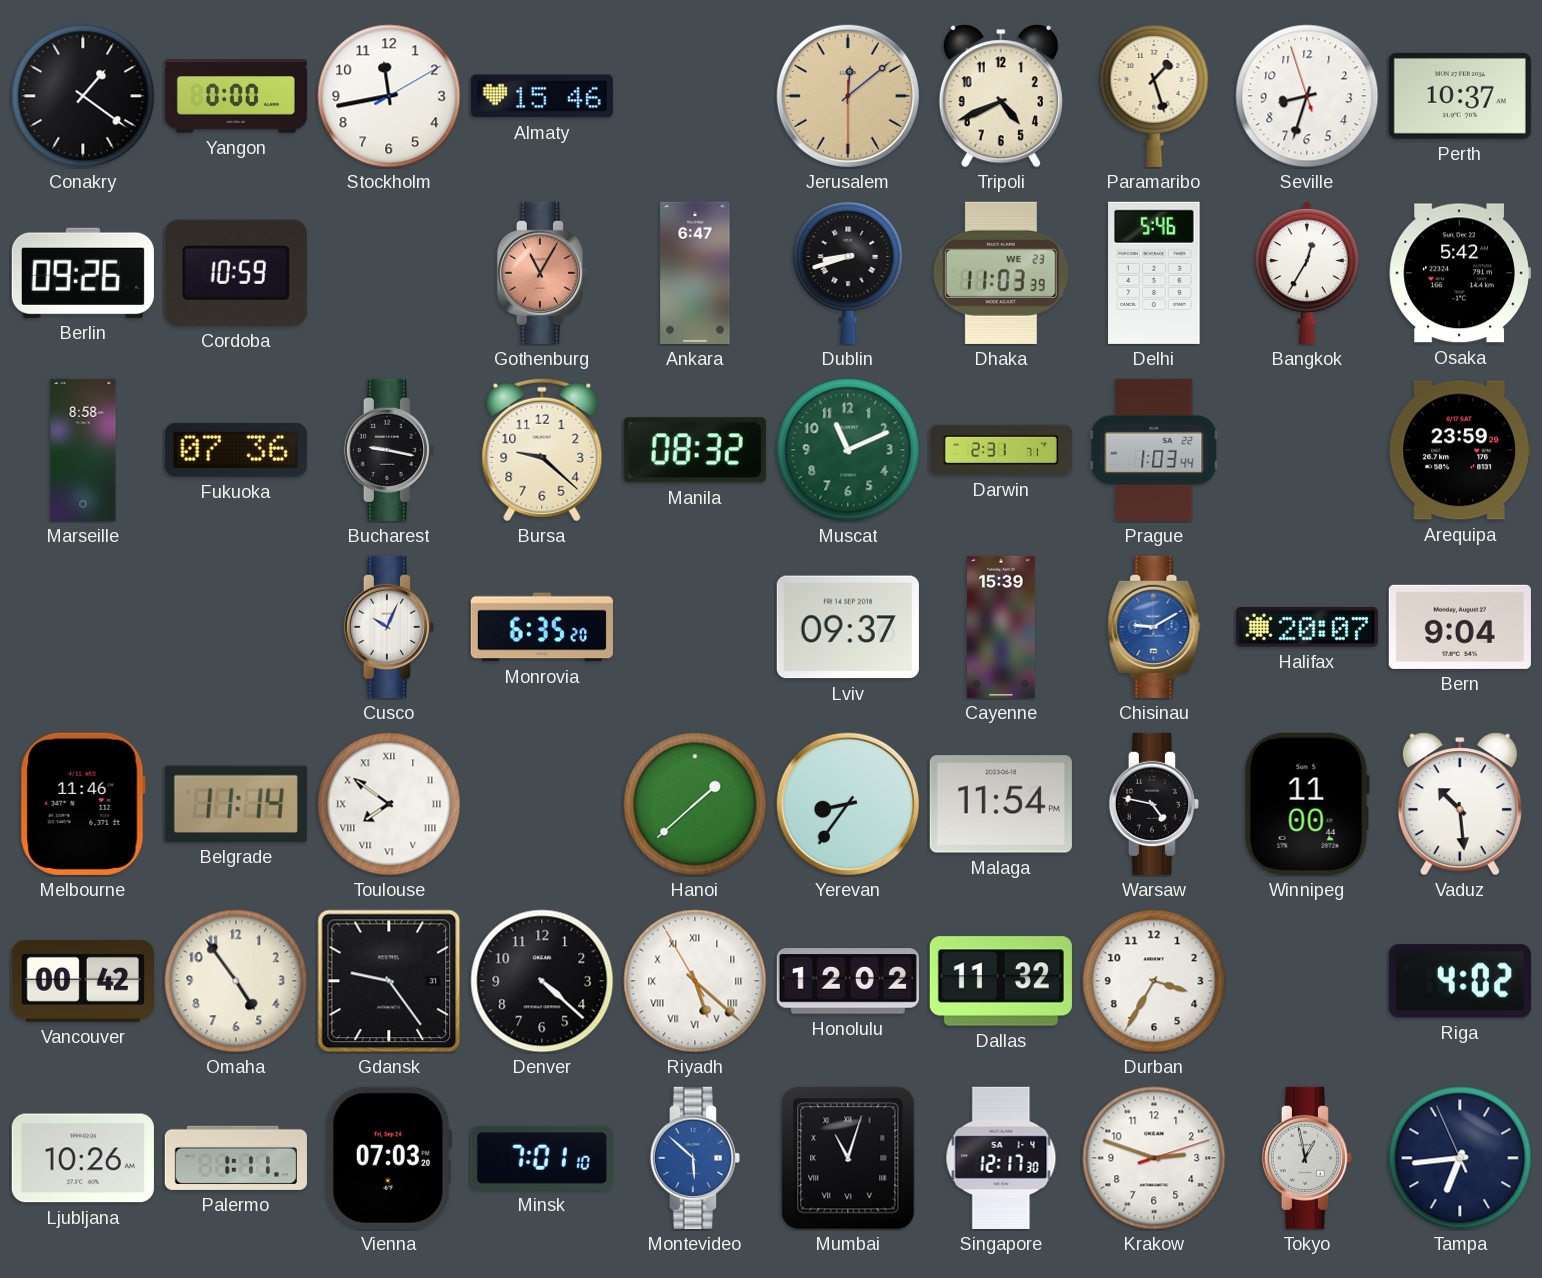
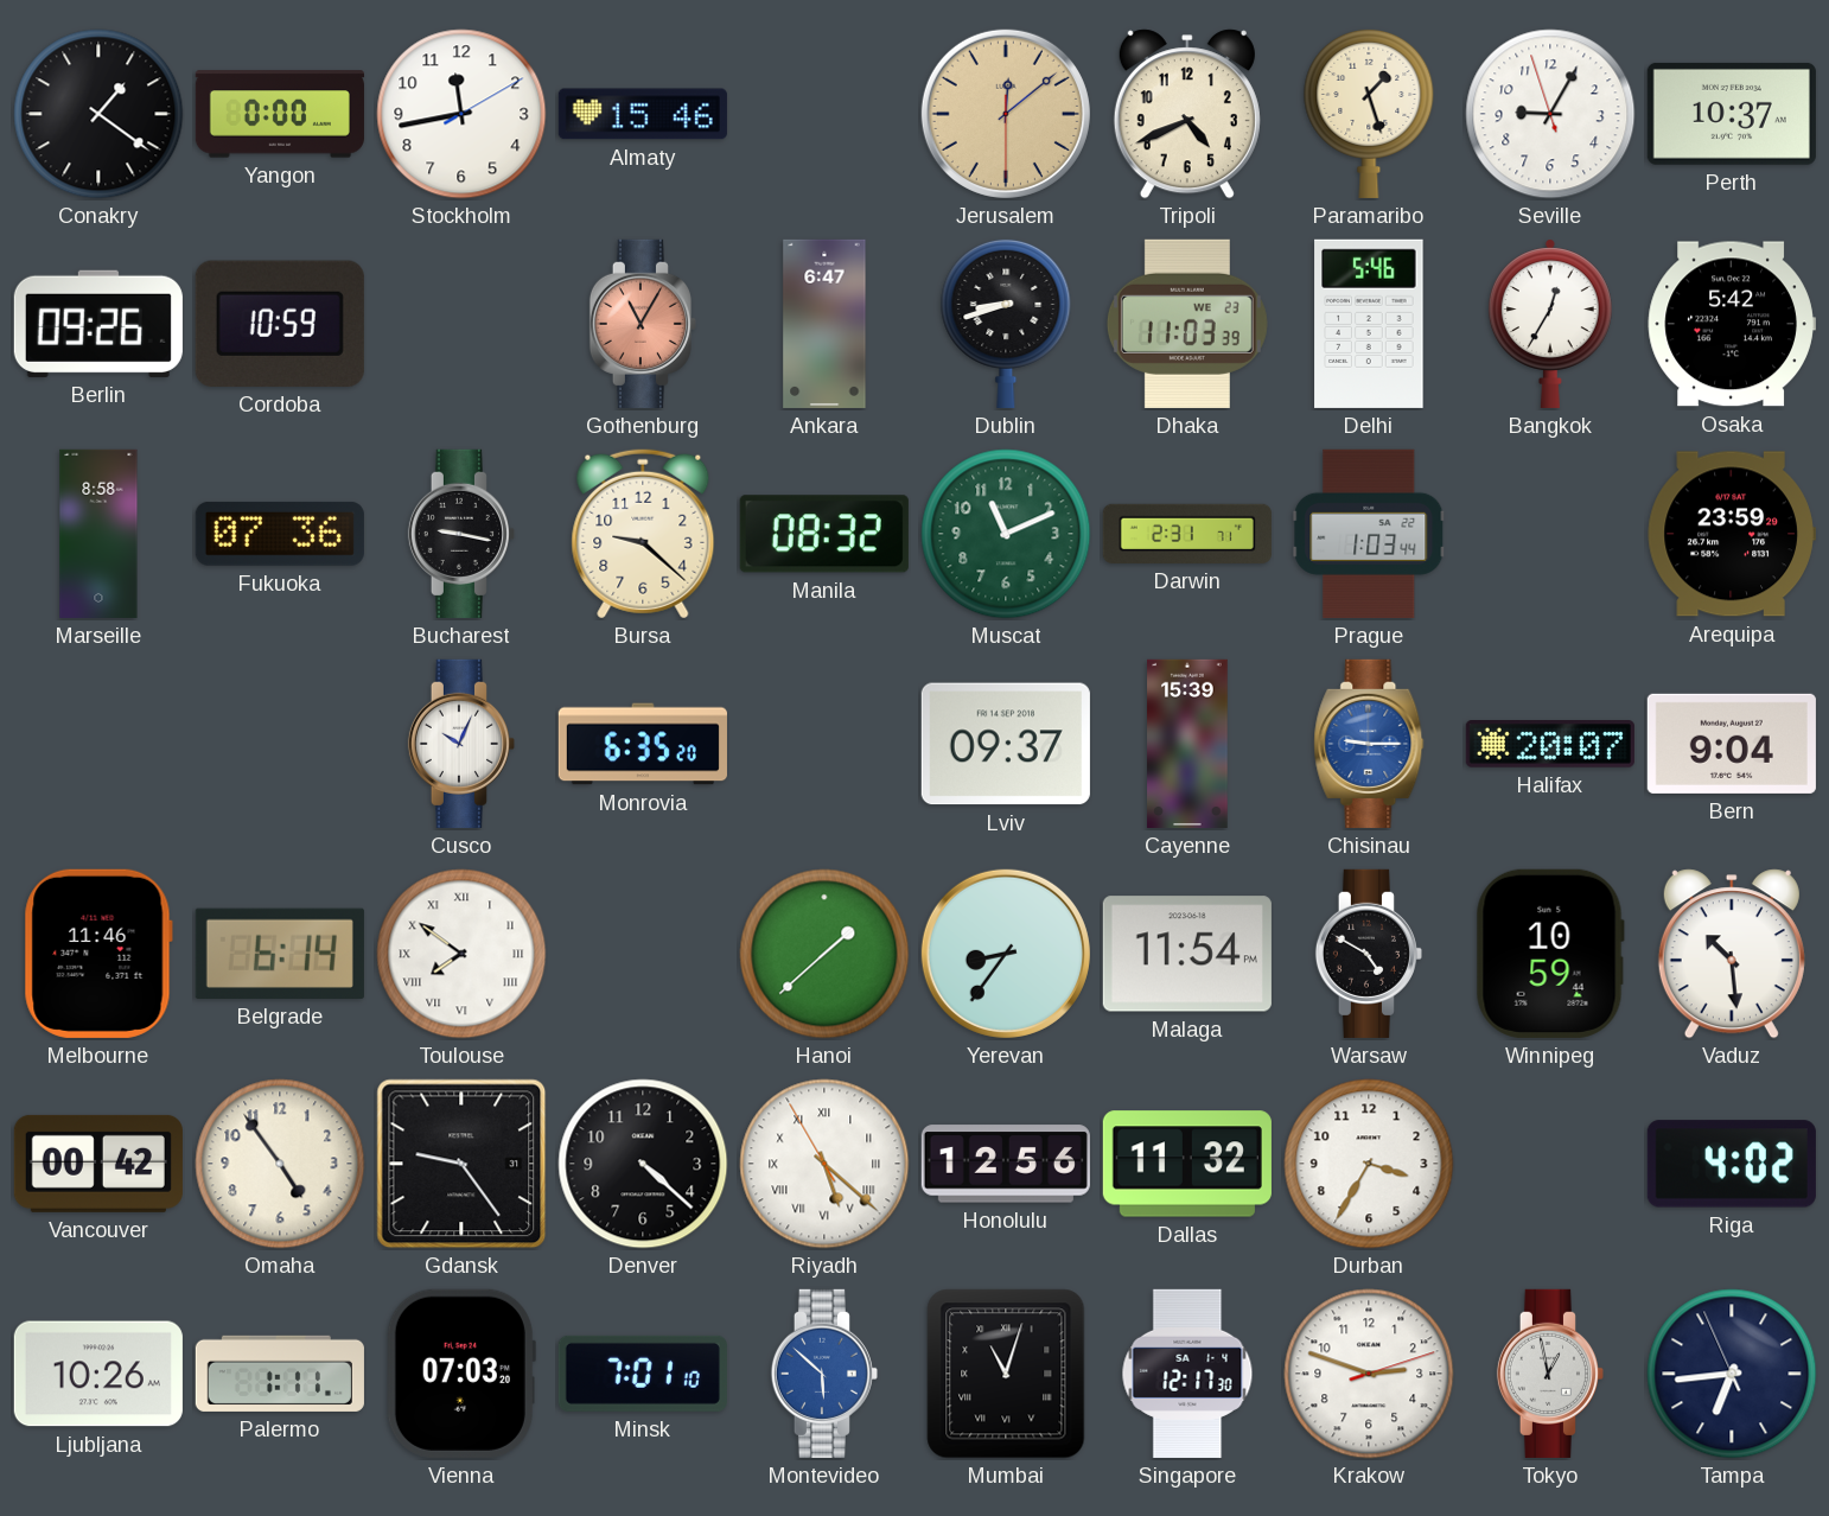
Seville: 8:32 -> 9:04 (1550, 114)
Chisinau: 9:10 -> 9:15 (1369, 744)
Belgrade: 11:14 -> 6:14 (280, 954)
Warsaw: 4:47 -> 4:50 (1369, 954)
Winnipeg: 11:00 -> 10:59 (1550, 954)
Honolulu: 12:02 -> 12:56 (1006, 1164)
